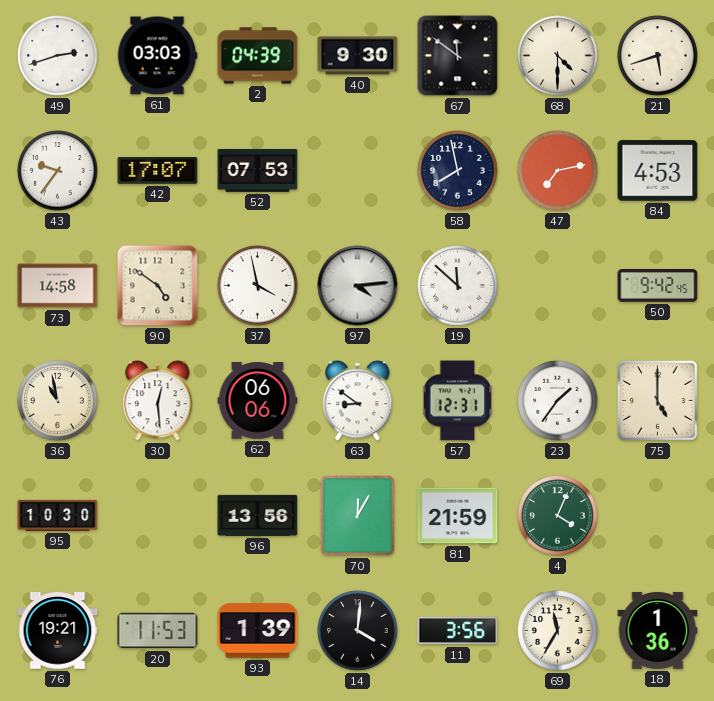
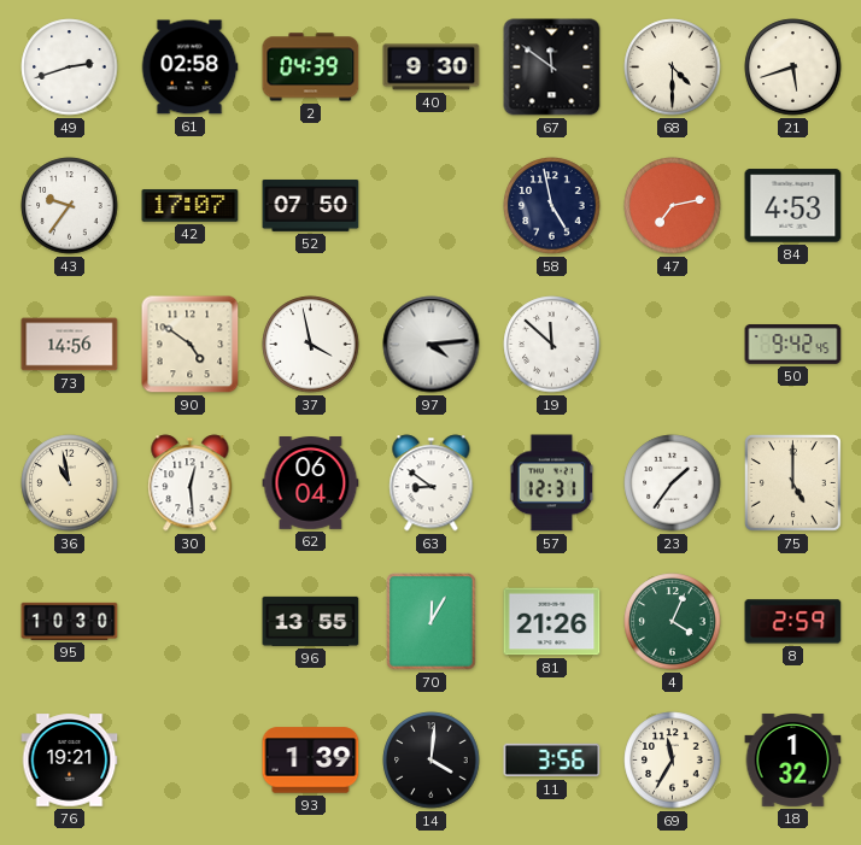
61: 03:03 -> 02:58 (189, 68)
52: 07:53 -> 07:50 (311, 205)
58: 7:58 -> 4:58 (552, 206)
73: 14:58 -> 14:56 (70, 345)
62: 06:06 -> 06:04 (311, 483)
96: 13:56 -> 13:55 (311, 621)
81: 21:59 -> 21:26 (552, 622)
8: none -> 2:59 (793, 622)
20: 11:53 -> none (158, 631)
18: 1:36 -> 1:32 (793, 759)
